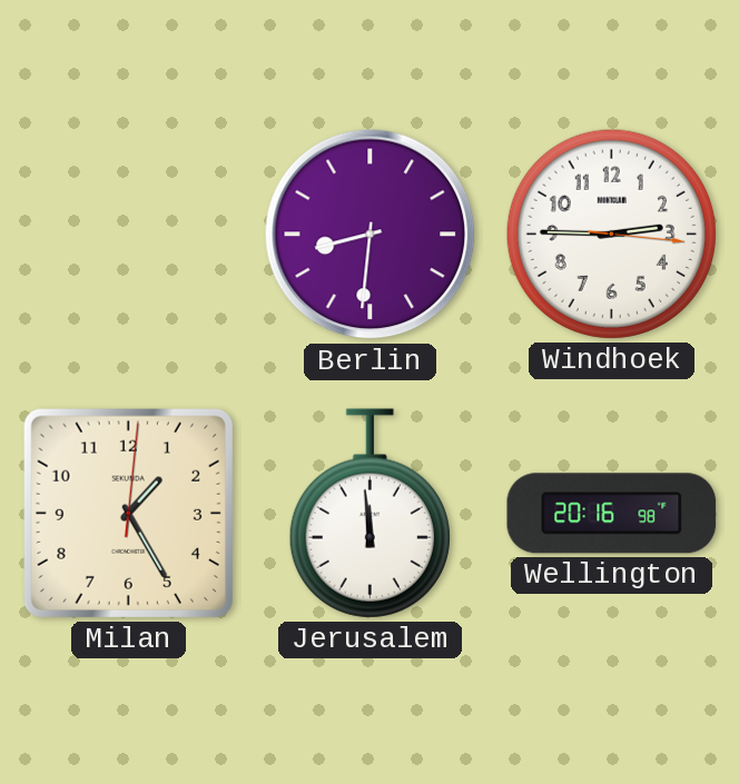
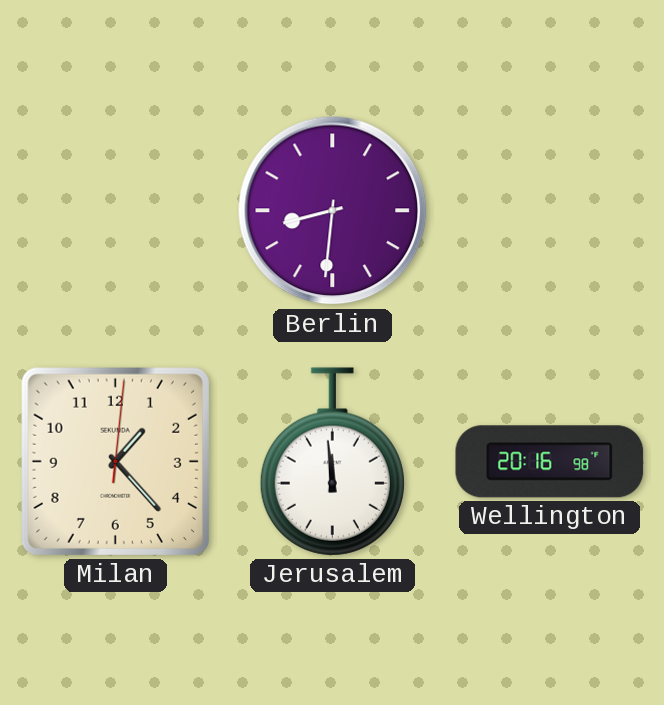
Windhoek: 2:45 -> none (611, 234)
Milan: 1:25 -> 1:23 (115, 461)
